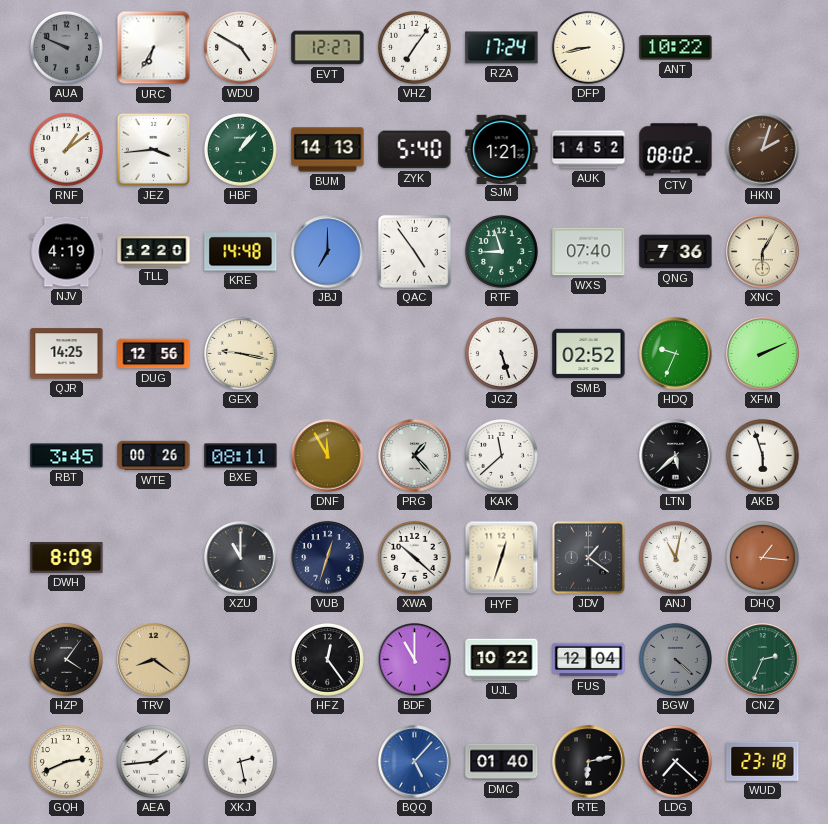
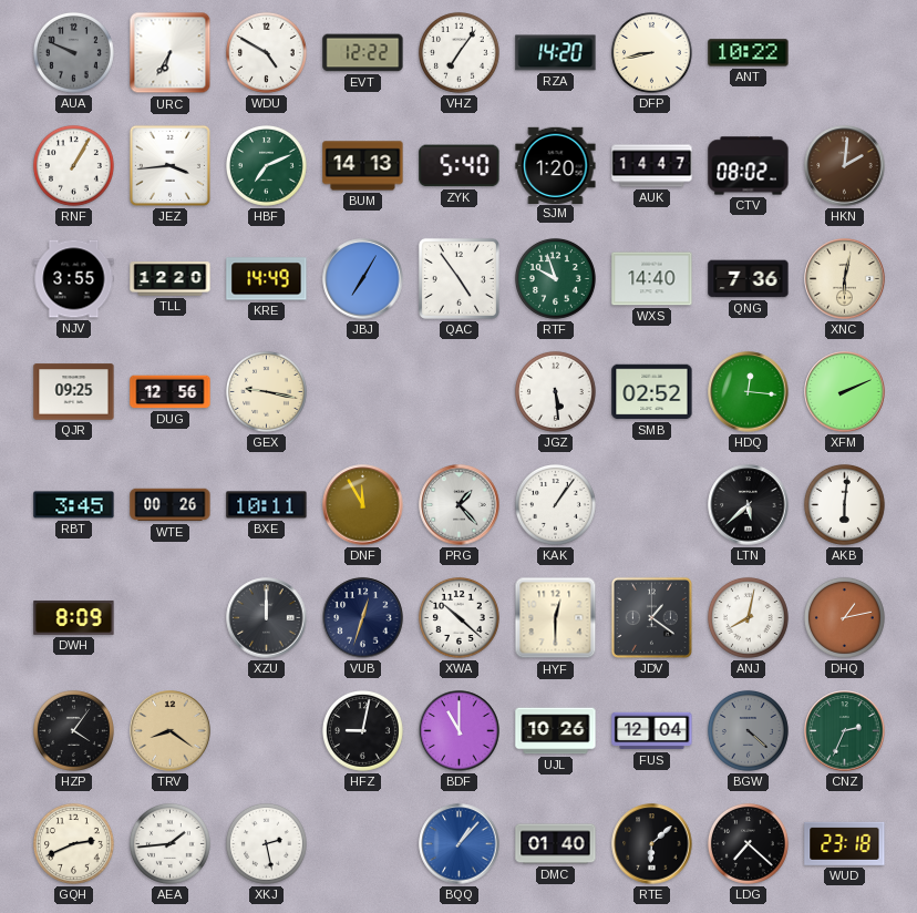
EVT: 12:27 -> 12:22 (363, 53)
RZA: 17:24 -> 14:20 (556, 53)
RNF: 1:09 -> 1:05 (74, 166)
HBF: 1:07 -> 7:11 (267, 166)
SJM: 1:21 -> 1:20 (556, 165)
AUK: 14:52 -> 14:47 (652, 166)
HKN: 2:03 -> 2:01 (845, 166)
NJV: 4:19 -> 3:55 (74, 279)
KRE: 14:48 -> 14:49 (267, 279)
JBJ: 7:00 -> 7:05 (363, 279)
RTF: 8:57 -> 9:57 (556, 279)
WXS: 07:40 -> 14:40 (652, 279)
XNC: 6:05 -> 6:02 (845, 279)
QJR: 14:25 -> 09:25 (74, 392)
JGZ: 5:27 -> 5:29 (556, 392)
HDQ: 9:34 -> 12:16 (749, 392)
BXE: 08:11 -> 10:11 (267, 505)
KAK: 11:38 -> 1:06 (556, 505)
AKB: 5:57 -> 6:01 (845, 505)
XZU: 11:00 -> 12:00 (267, 618)
HYF: 12:33 -> 12:30 (556, 618)
ANJ: 11:02 -> 8:02 (749, 618)
DHQ: 1:16 -> 1:13 (845, 618)
HFZ: 12:24 -> 9:02 (363, 731)
UJL: 10:22 -> 10:26 (556, 731)
BQQ: 5:07 -> 1:07 (460, 844)
RTE: 6:13 -> 6:08 (652, 844)
